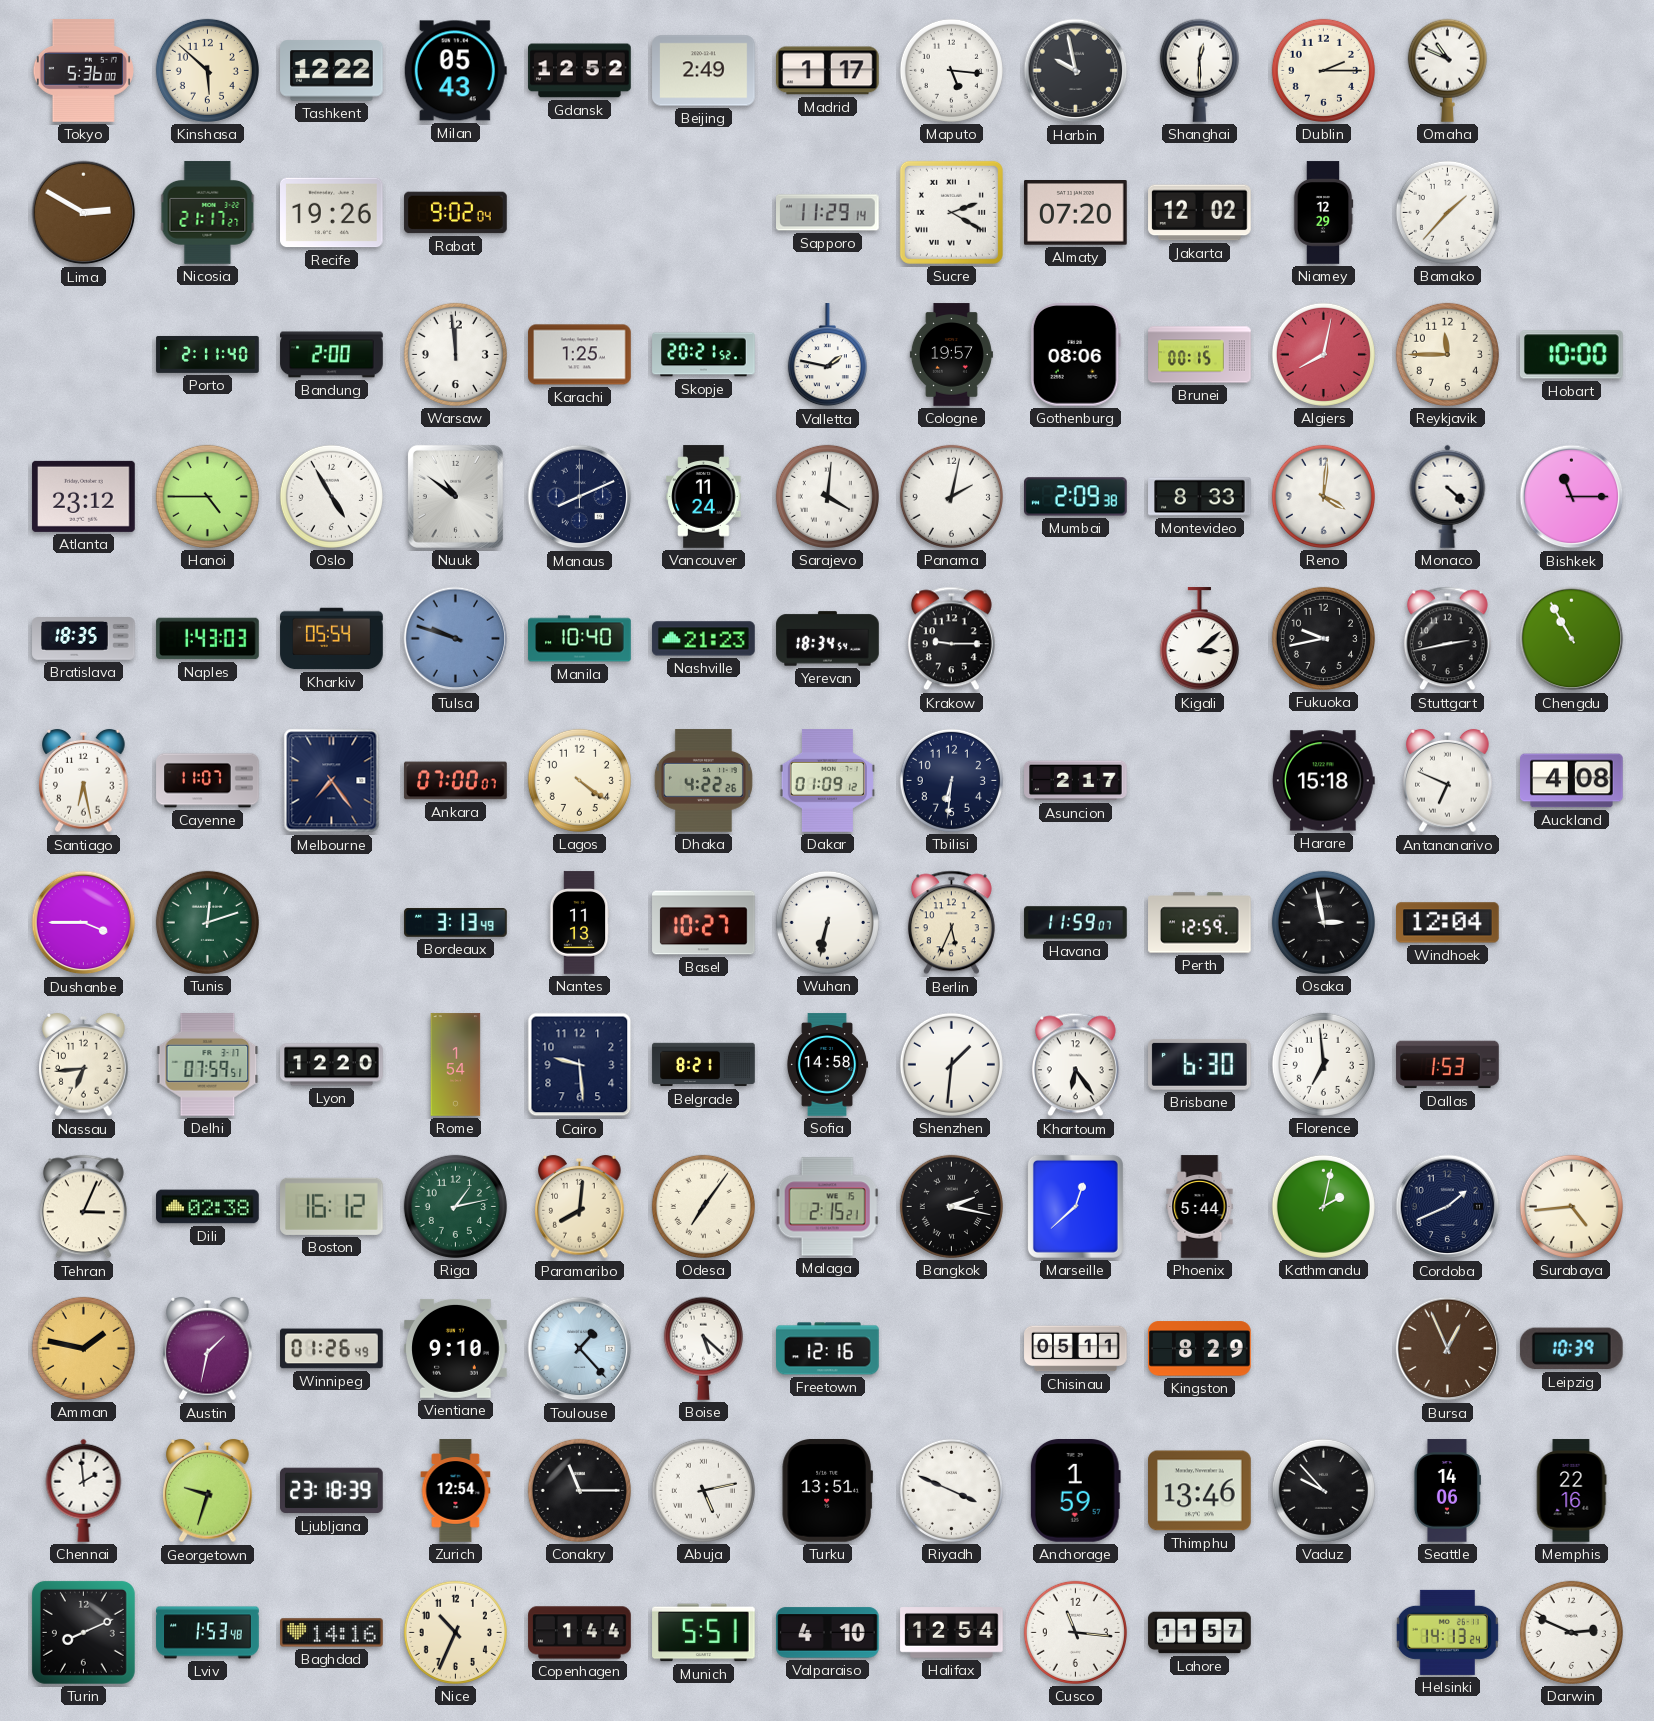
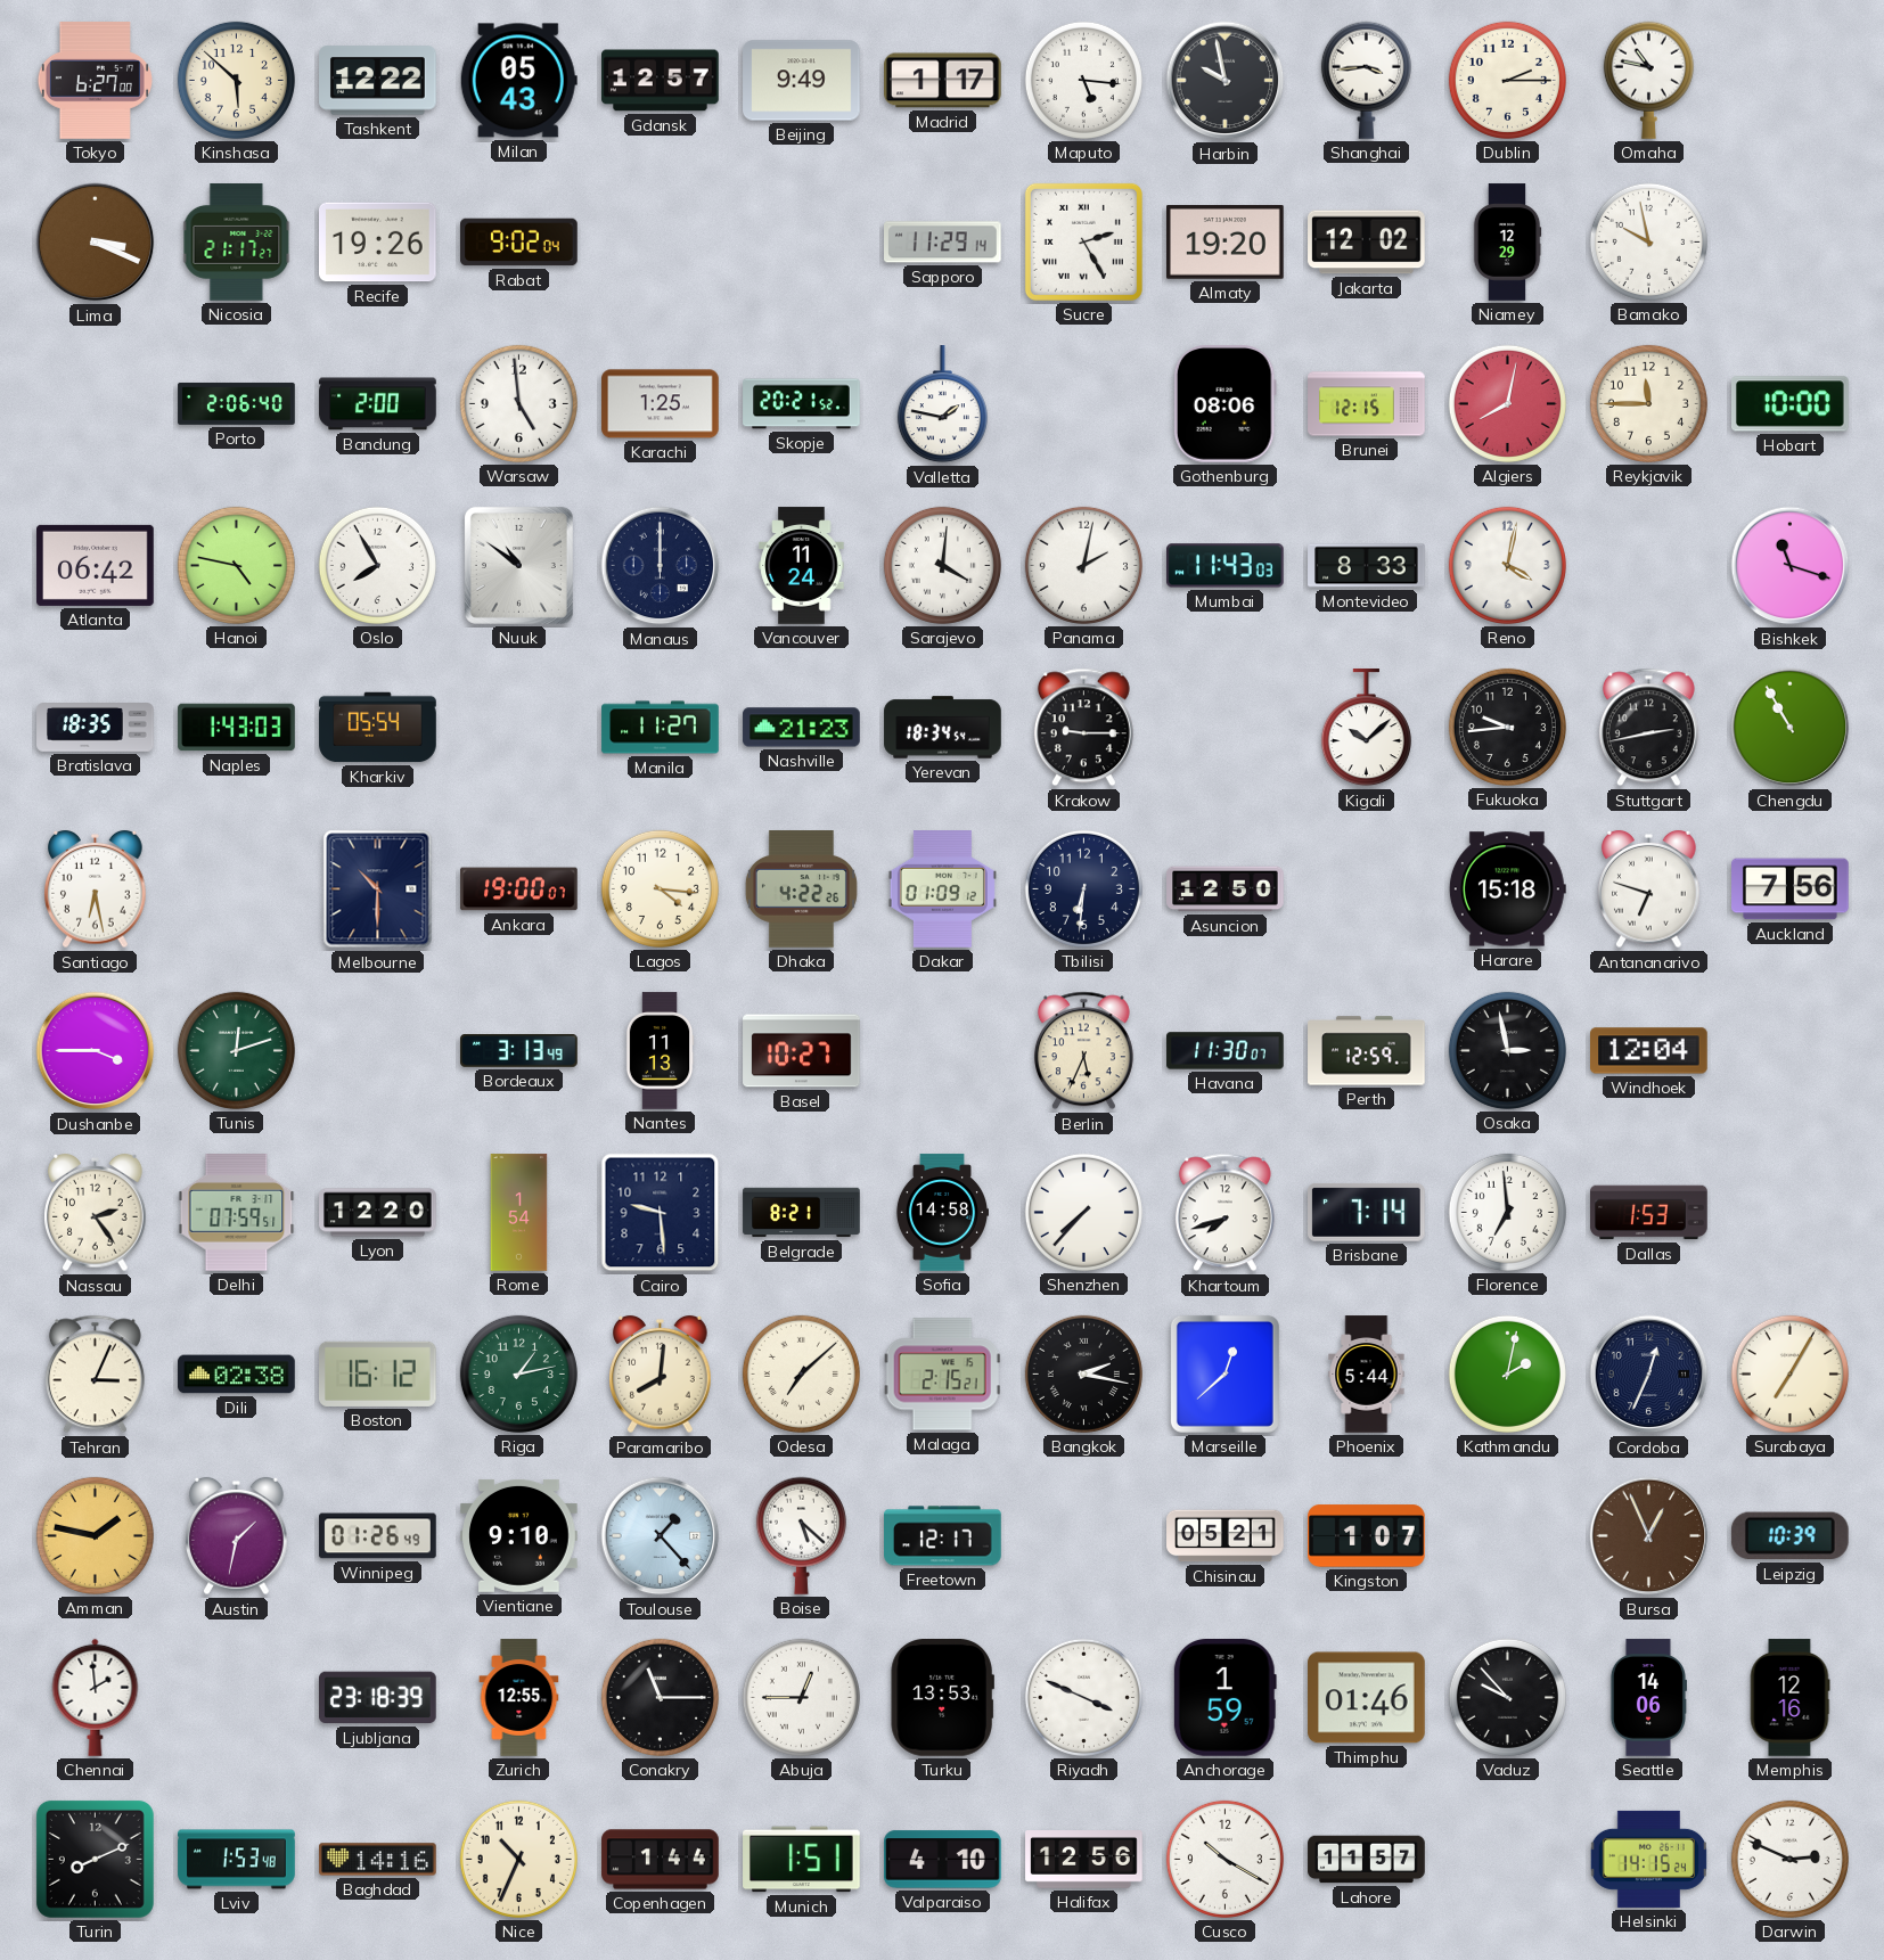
Tokyo: 5:36 -> 6:27 (95, 81)
Gdansk: 12:52 -> 12:57 (661, 81)
Beijing: 2:49 -> 9:49 (802, 81)
Shanghai: 12:30 -> 3:44 (1366, 80)
Omaha: 10:49 -> 10:47 (1648, 80)
Lima: 2:50 -> 3:19 (96, 243)
Sucre: 2:20 -> 2:25 (1083, 241)
Almaty: 07:20 -> 19:20 (1226, 243)
Bamako: 1:37 -> 9:58 (1648, 241)
Porto: 2:11 -> 2:06 (237, 403)
Warsaw: 11:59 -> 4:59 (518, 403)
Cologne: 19:57 -> none (951, 355)
Brunei: 00:15 -> 12:15 (1367, 404)
Atlanta: 23:12 -> 06:42 (96, 565)
Hanoi: 4:45 -> 4:47 (236, 565)
Oslo: 4:55 -> 7:55 (377, 565)
Manaus: 8:11 -> 12:00 (661, 566)
Mumbai: 2:09 -> 11:43 (1226, 566)
Reno: 4:01 -> 4:02 (1507, 565)
Monaco: 4:22 -> none (1448, 496)
Bishkek: 11:15 -> 11:18 (1791, 566)
Tulsa: 9:48 -> none (456, 639)
Manila: 10:40 -> 11:27 (661, 728)
Kigali: 3:08 -> 10:08 (1366, 728)
Fukuoka: 9:43 -> 9:44 (1507, 727)
Cayenne: 11:07 -> none (208, 781)
Melbourne: 7:24 -> 10:30 (378, 889)
Ankara: 07:00 -> 19:00 (519, 889)
Lagos: 4:21 -> 4:16 (660, 888)
Asuncion: 2:17 -> 12:50 (1226, 889)
Antananarivo: 6:49 -> 6:48 (1649, 889)
Auckland: 4:08 -> 7:56 (1791, 889)
Wuhan: 6:32 -> none (827, 922)
Havana: 11:59 -> 11:30 (1226, 1051)
Nassau: 6:44 -> 2:24 (96, 1213)
Shenzhen: 1:31 -> 7:37 (1083, 1212)
Khartoum: 6:24 -> 7:42 (1224, 1213)
Brisbane: 6:30 -> 7:14 (1367, 1212)
Odesa: 7:06 -> 7:08 (801, 1373)
Cordoba: 1:41 -> 12:34 (1649, 1375)
Surabaya: 4:44 -> 7:05 (1789, 1373)
Freetown: 12:16 -> 12:17 (943, 1536)
Chisinau: 05:11 -> 05:21 (1226, 1536)
Kingston: 8:29 -> 1:07 (1367, 1536)
Georgetown: 9:33 -> none (208, 1491)
Zurich: 12:54 -> 12:55 (519, 1698)
Abuja: 5:13 -> 12:45 (801, 1697)
Turku: 13:51 -> 13:53 (942, 1698)
Thimphu: 13:46 -> 01:46 (1367, 1698)
Memphis: 22:16 -> 12:16 (1789, 1698)
Munich: 5:51 -> 1:51 (802, 1860)
Halifax: 12:54 -> 12:56 (1084, 1860)
Cusco: 11:16 -> 10:20 (1224, 1859)
Helsinki: 14:13 -> 14:15 (1648, 1859)
